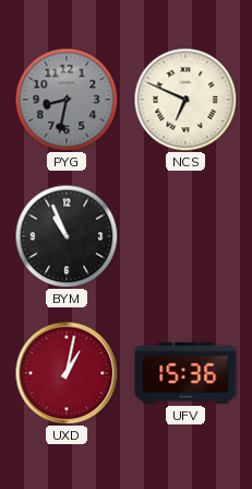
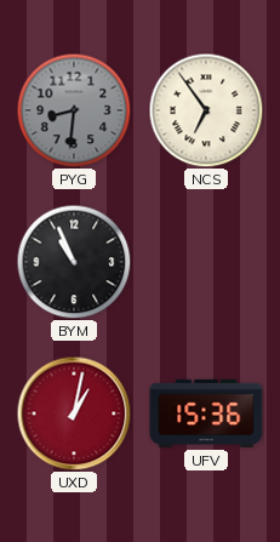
PYG: 8:32 -> 8:31 (74, 110)
NCS: 6:49 -> 6:54 (206, 110)
